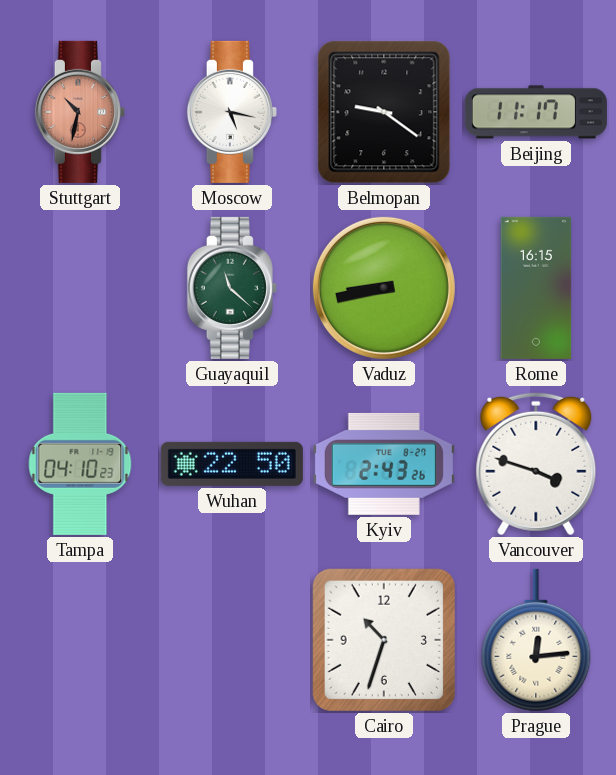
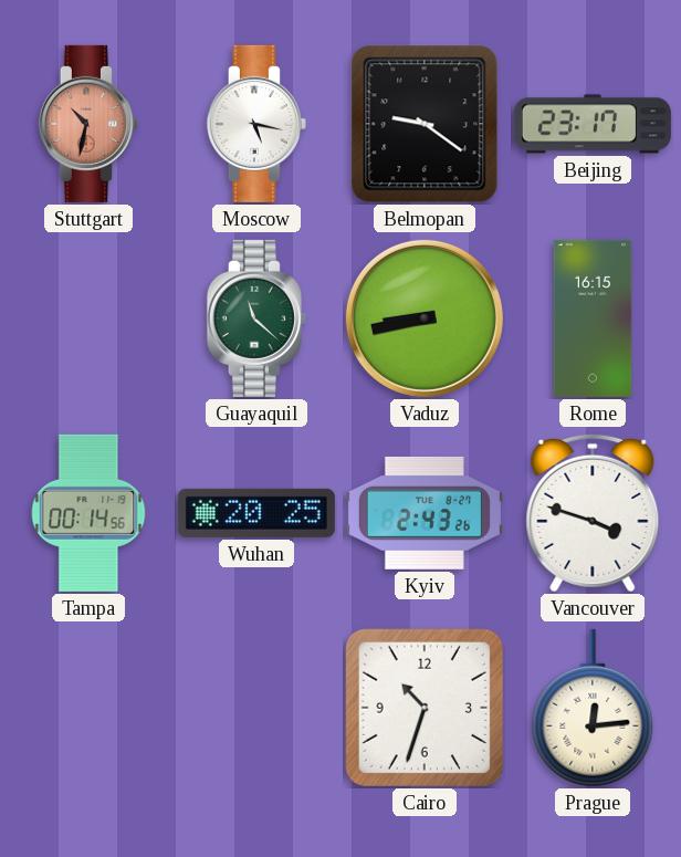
Beijing: 11:17 -> 23:17 (593, 124)
Tampa: 04:10 -> 00:14 (88, 513)
Wuhan: 22:50 -> 20:25 (256, 513)
